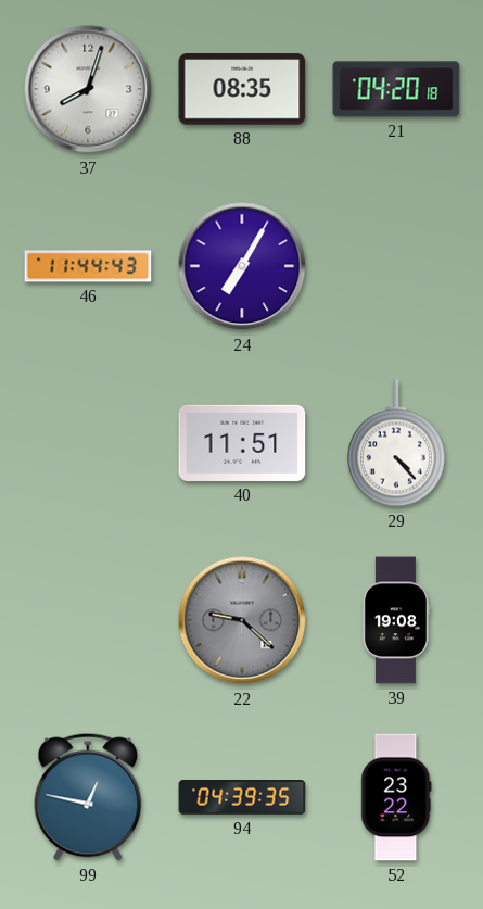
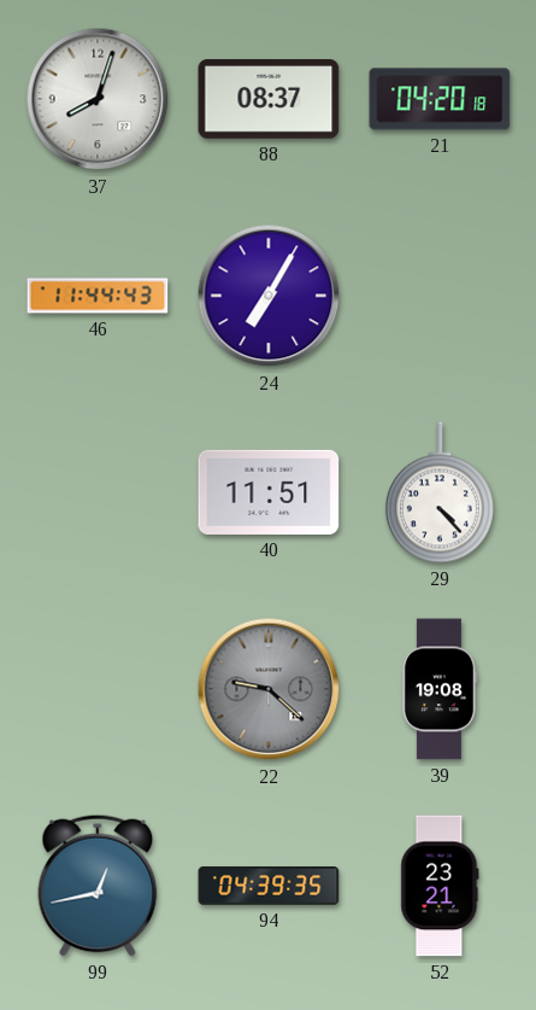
88: 08:35 -> 08:37 (269, 99)
99: 12:47 -> 12:43 (98, 886)
52: 23:22 -> 23:21 (440, 886)
